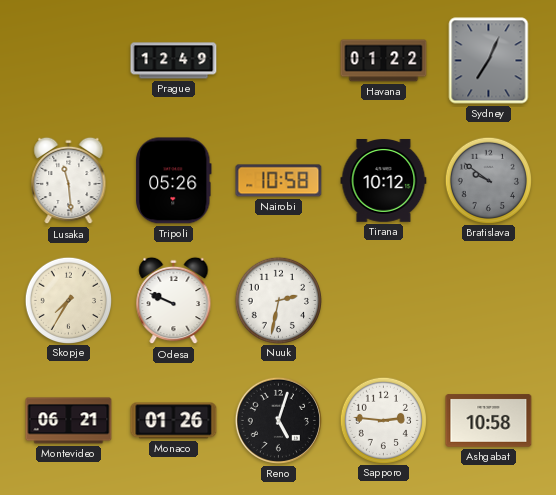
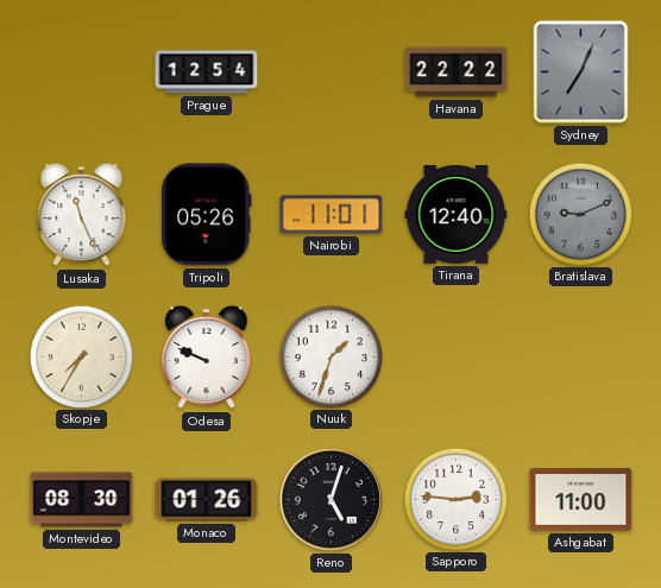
Prague: 12:49 -> 12:54 (207, 72)
Havana: 01:22 -> 22:22 (457, 72)
Lusaka: 11:29 -> 11:26 (82, 215)
Nairobi: 10:58 -> 11:01 (332, 215)
Tirana: 10:12 -> 12:40 (457, 215)
Bratislava: 9:51 -> 9:11 (580, 214)
Nuuk: 2:32 -> 1:33 (330, 356)
Montevideo: 06:21 -> 08:30 (82, 500)
Ashgabat: 10:58 -> 11:00 (581, 500)
